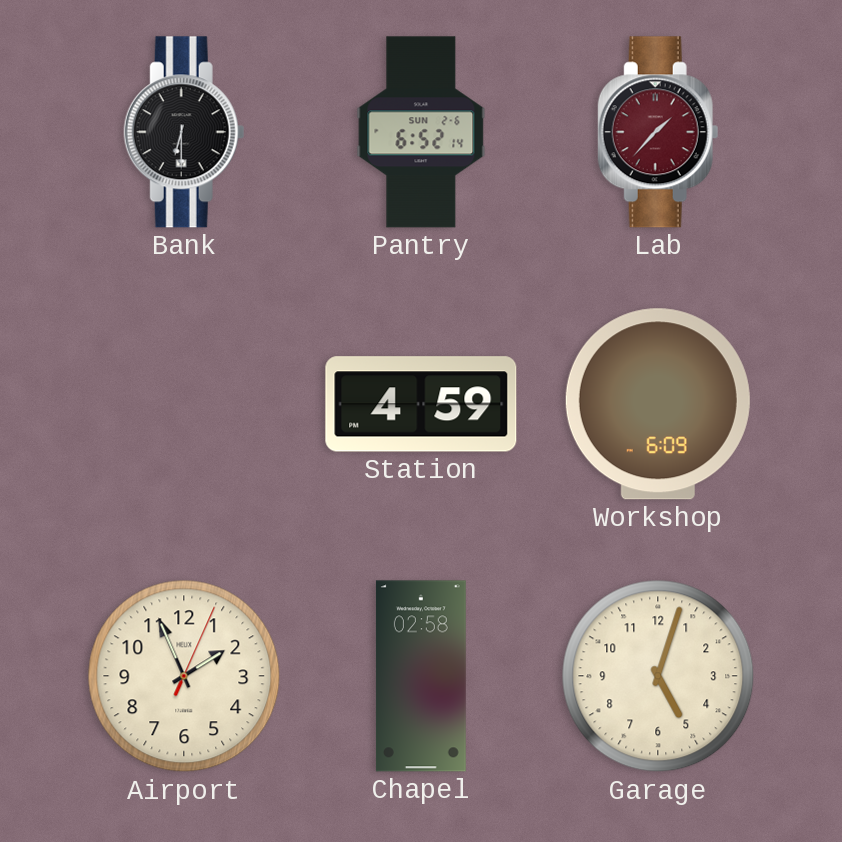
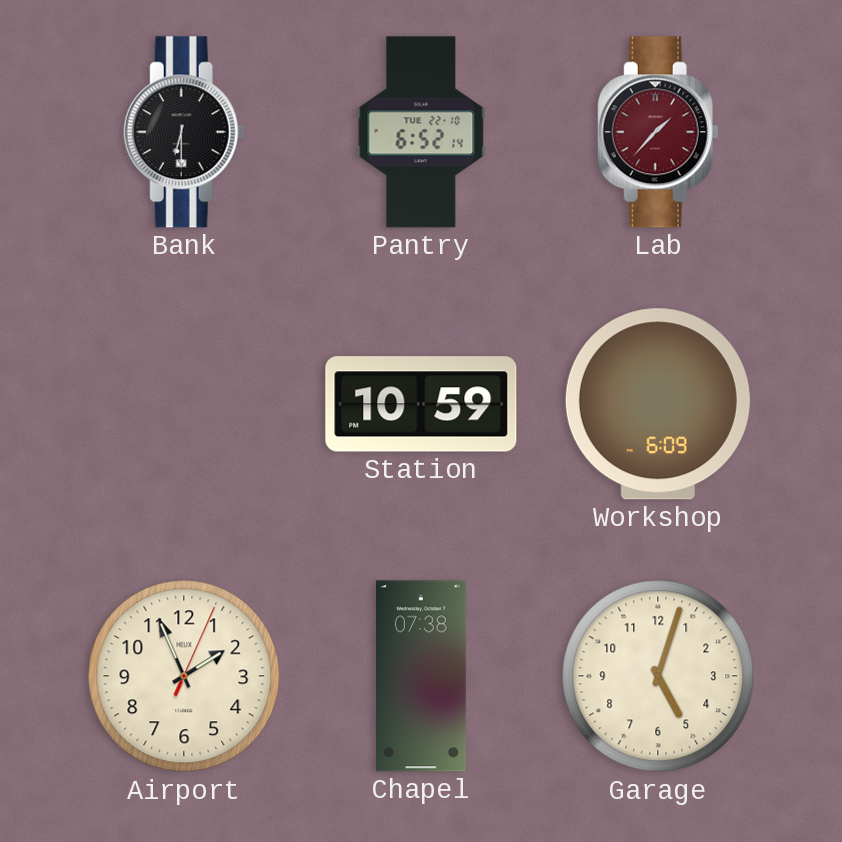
Pantry date: SUN 2-6 -> TUE 22-10 (421, 132)
Station: 4:59 -> 10:59 (421, 404)
Chapel: 02:58 -> 07:38 (421, 676)
